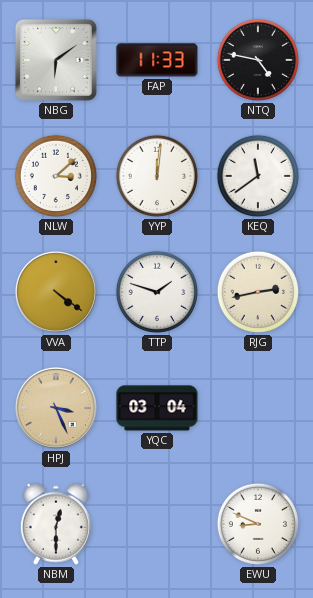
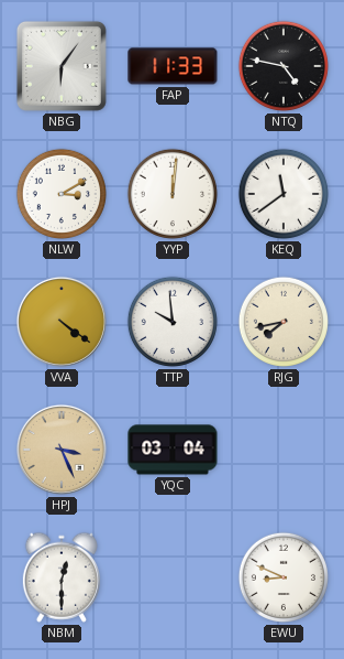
NBG: 6:09 -> 6:06 (62, 66)
NLW: 3:08 -> 3:10 (62, 194)
TTP: 1:48 -> 9:59 (173, 322)
RJG: 2:43 -> 7:43 (284, 322)
